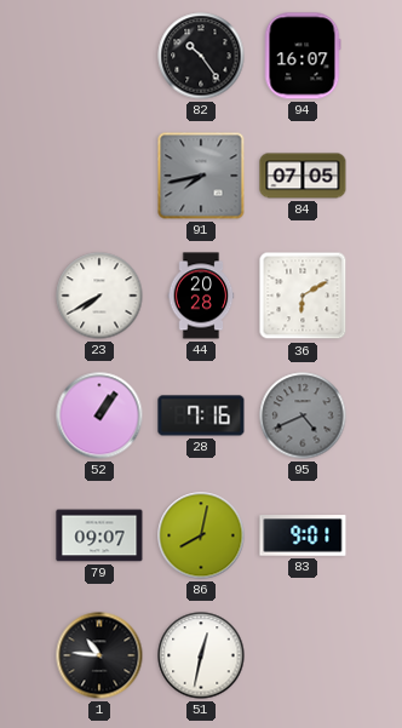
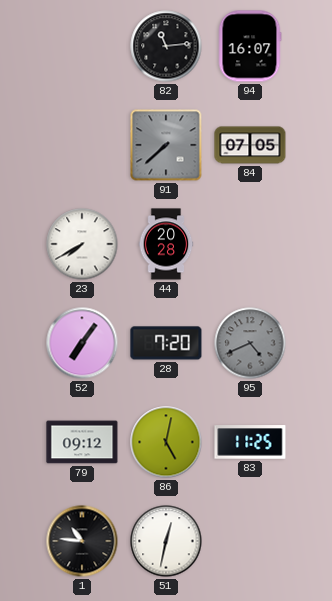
82: 10:24 -> 11:14 (166, 46)
91: 7:43 -> 7:38 (166, 145)
36: 6:10 -> none (303, 296)
52: 1:06 -> 7:06 (82, 343)
28: 7:16 -> 7:20 (166, 343)
79: 09:07 -> 09:12 (82, 442)
86: 8:02 -> 5:02 (166, 442)
83: 9:01 -> 11:25 (250, 442)
